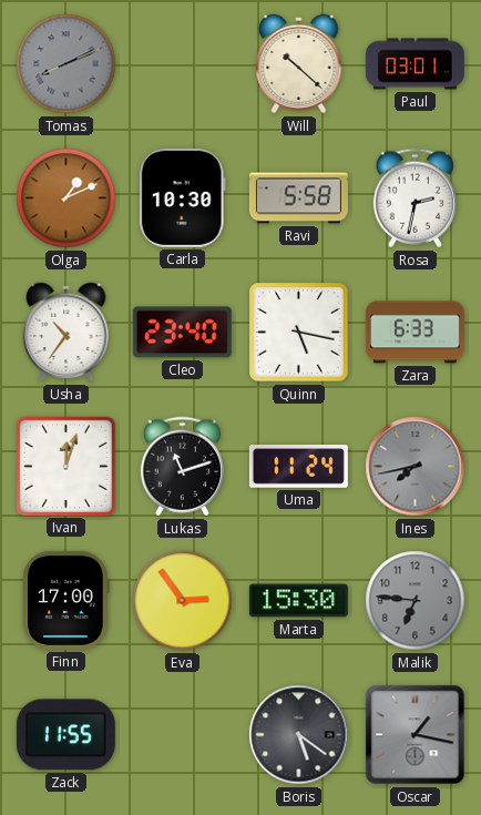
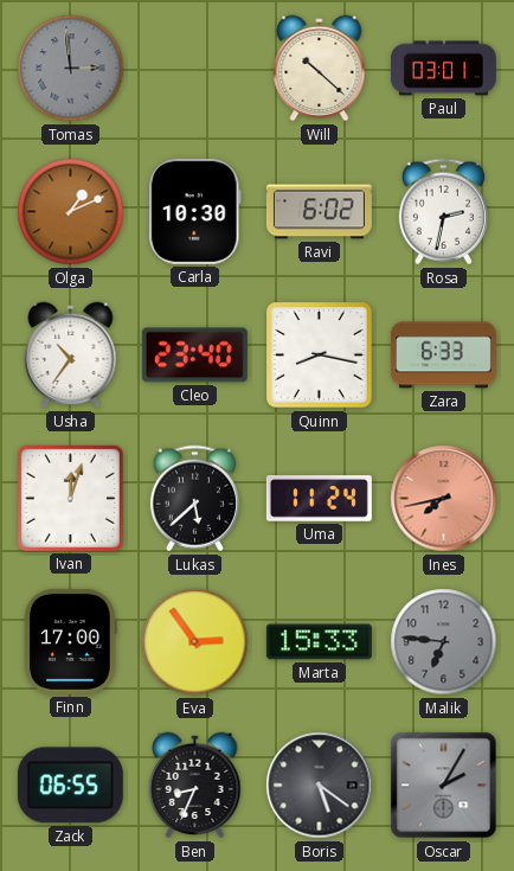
Tomas: 8:11 -> 2:59 (71, 69)
Ravi: 5:58 -> 6:02 (319, 212)
Quinn: 5:17 -> 8:17 (320, 356)
Lukas: 11:12 -> 5:38 (194, 499)
Ines dial: grey -> salmon (444, 499)
Marta: 15:30 -> 15:33 (319, 642)
Zack: 11:55 -> 06:55 (70, 786)
Ben: none -> 8:34 (195, 786)
Oscar: 1:17 -> 2:05 (444, 786)
